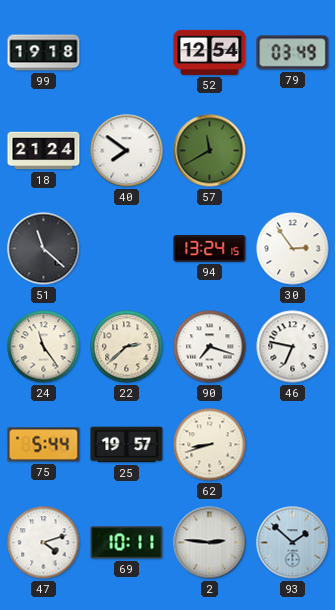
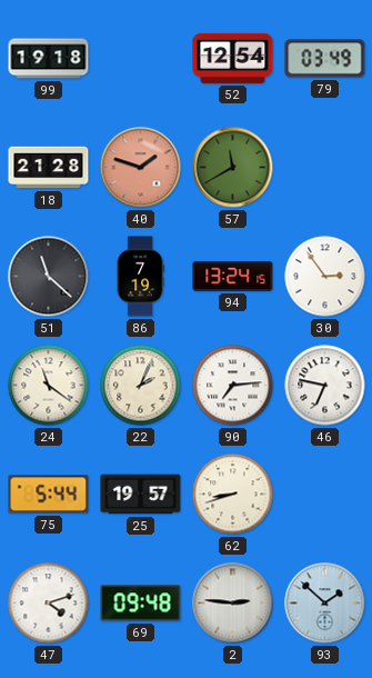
18: 21:24 -> 21:28 (49, 168)
40: 7:51 -> 1:48 (141, 168)
40 dial: white -> salmon (141, 168)
86: none -> 7:19 (140, 277)
24: 11:24 -> 11:21 (49, 386)
22: 2:38 -> 2:04 (141, 386)
90: 7:18 -> 7:14 (233, 386)
69: 10:11 -> 09:48 (141, 604)
